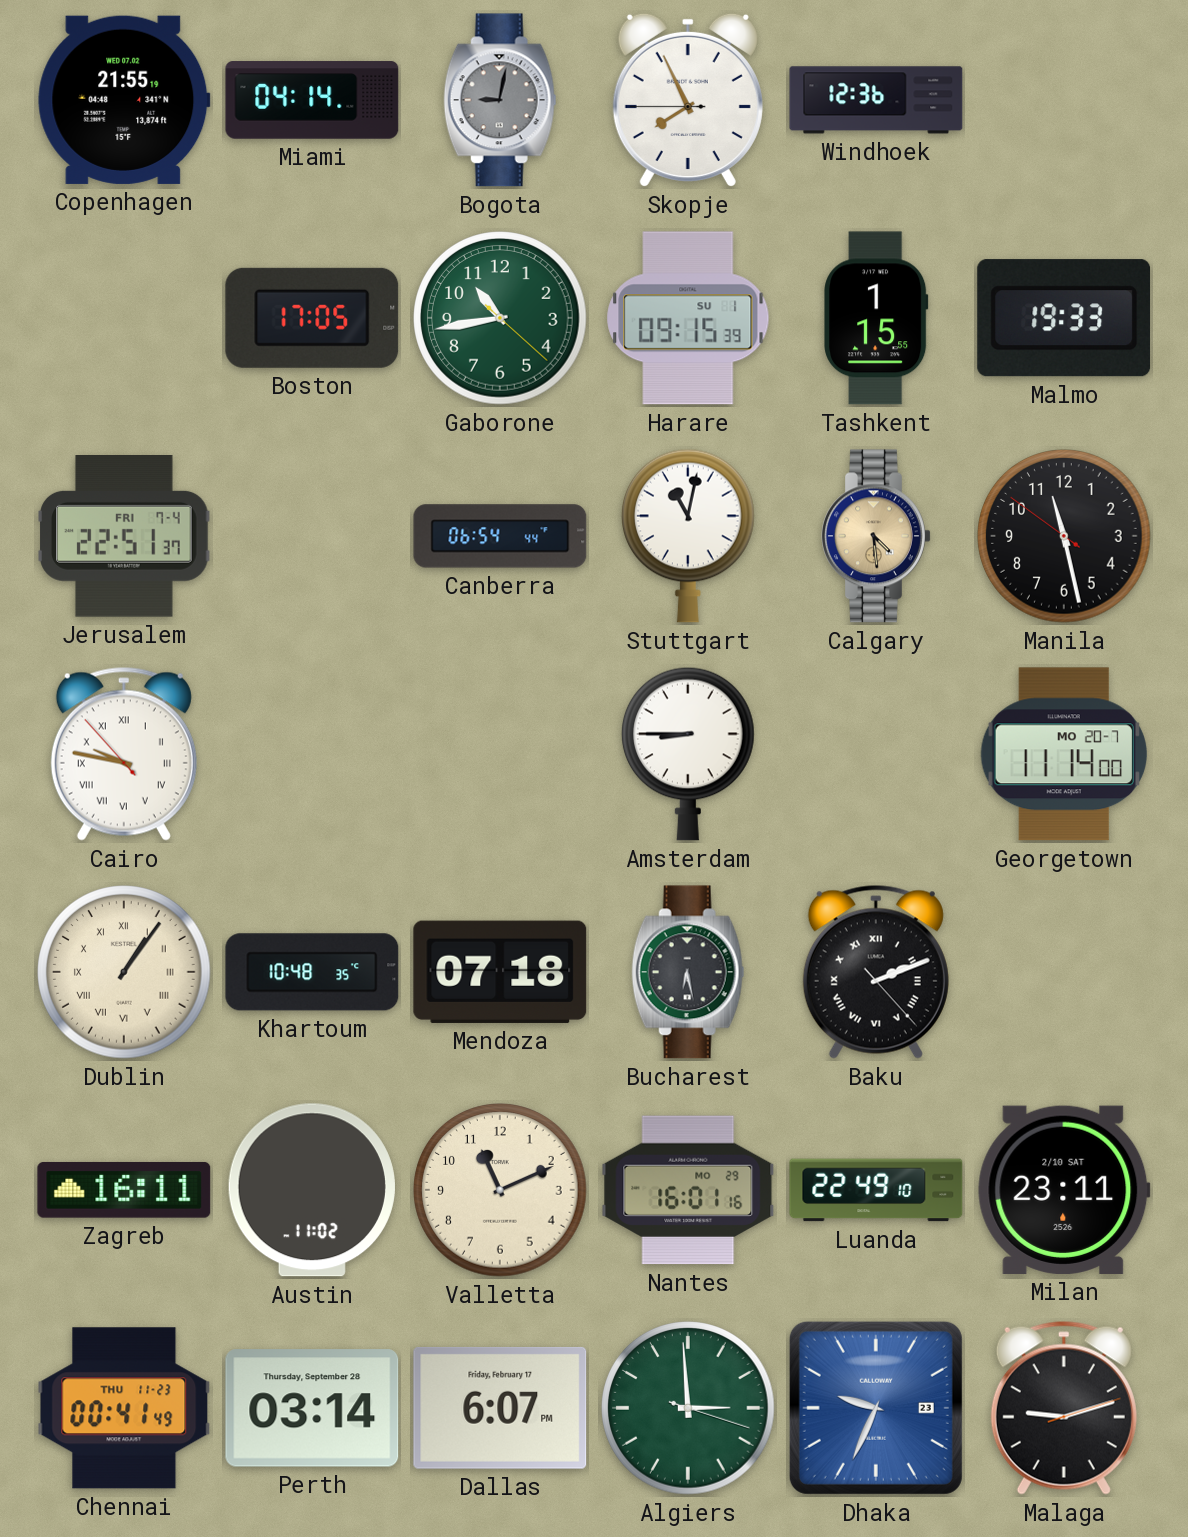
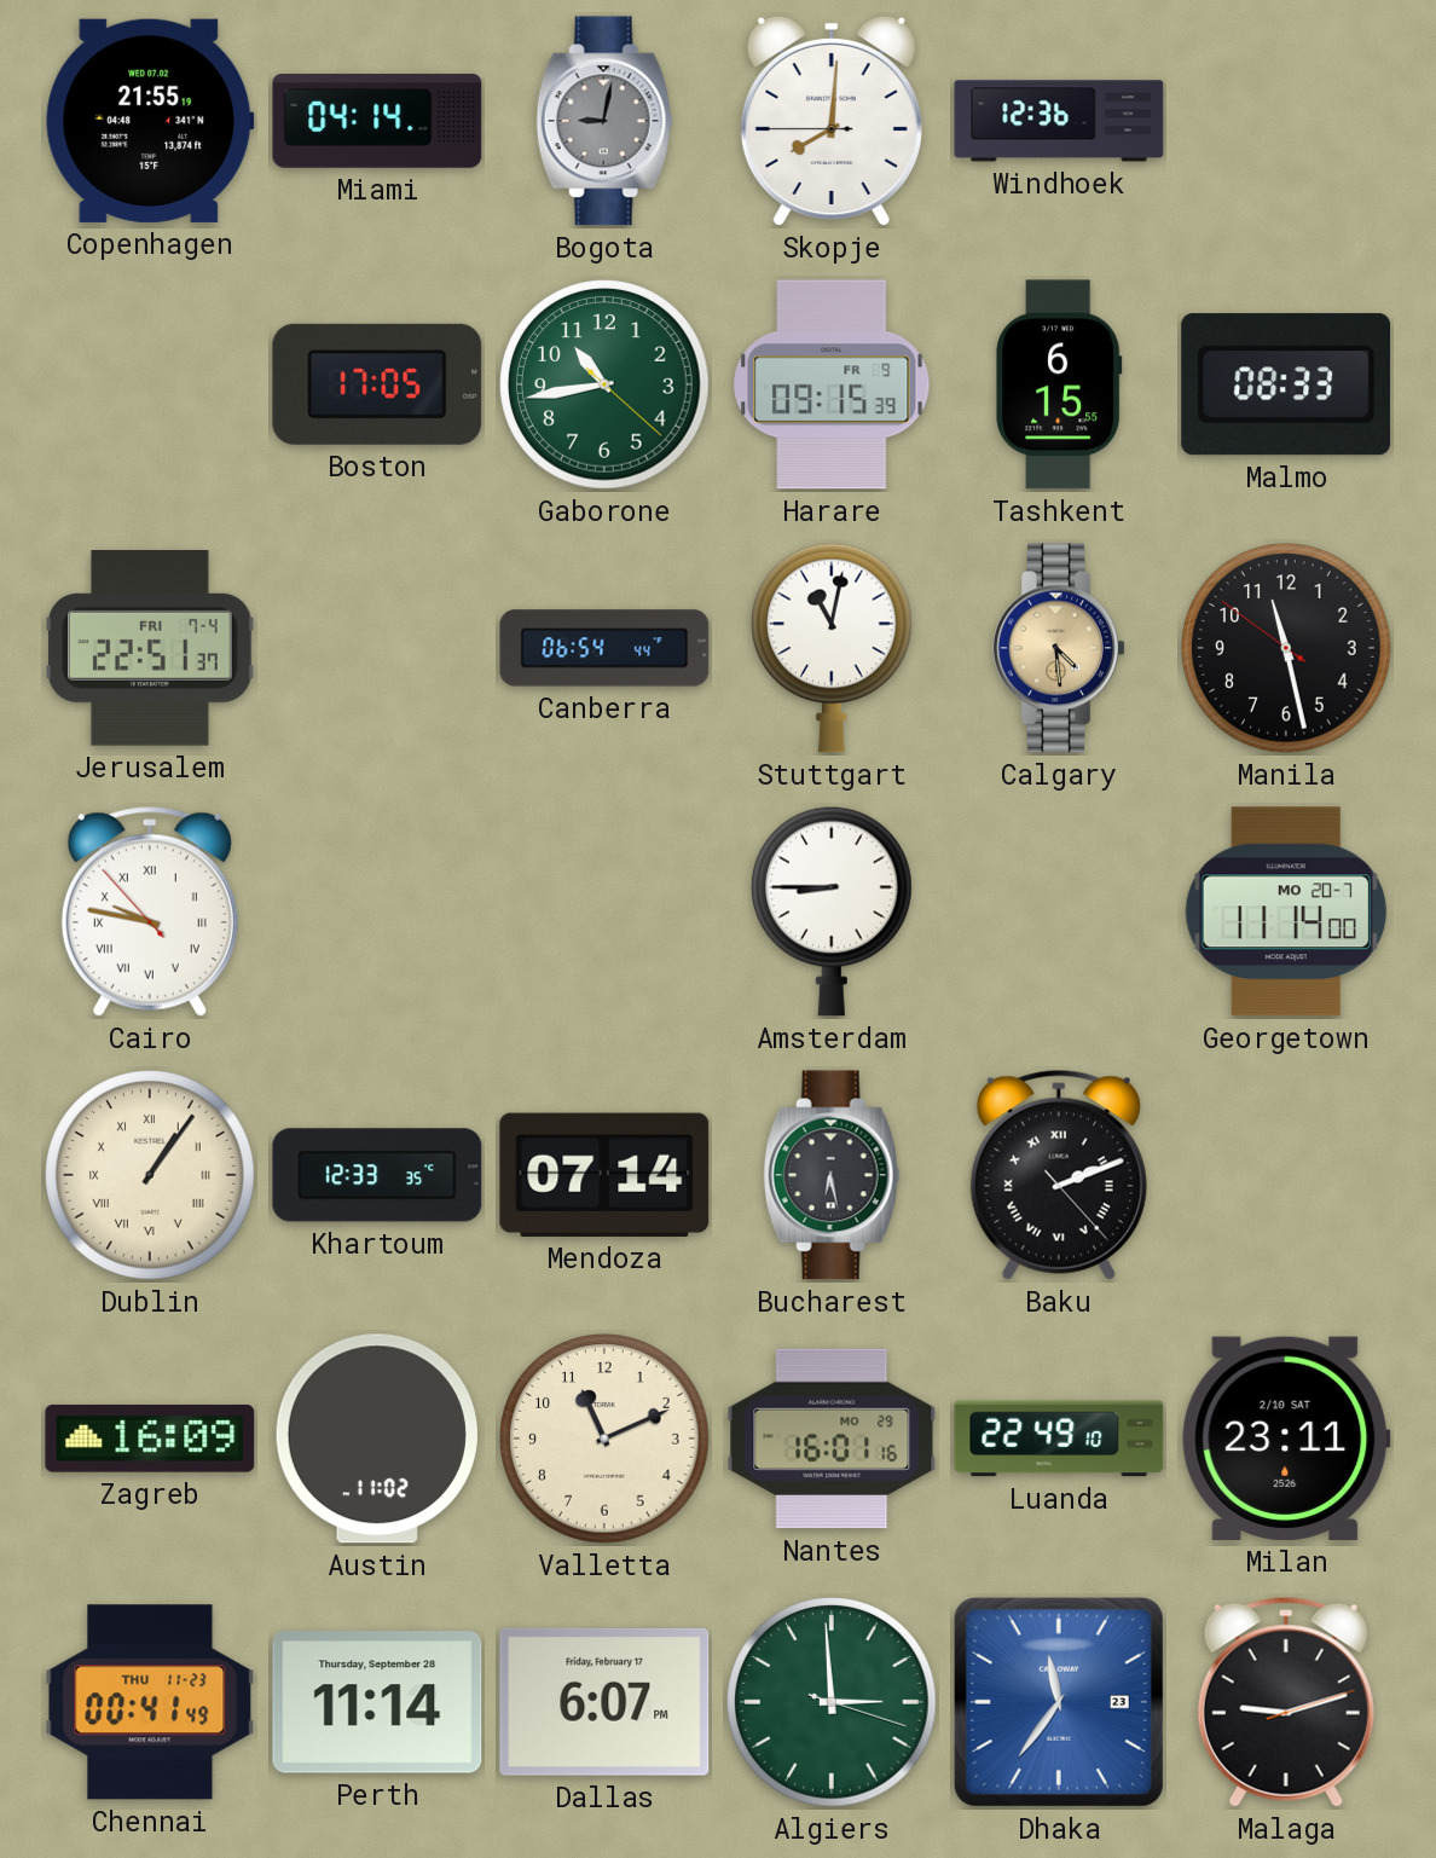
Skopje: 7:55 -> 8:00 (832, 121)
Harare date: SU 1 -> FR 9 (832, 384)
Tashkent: 1:15 -> 6:15 (1059, 384)
Malmo: 19:33 -> 08:33 (1286, 384)
Khartoum: 10:48 -> 12:33 (377, 1175)
Mendoza: 07:18 -> 07:14 (604, 1175)
Zagreb: 16:11 -> 16:09 (150, 1439)
Perth: 03:14 -> 11:14 (377, 1702)
Dhaka: 9:34 -> 11:36 (1059, 1702)
